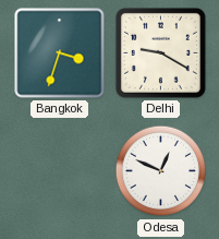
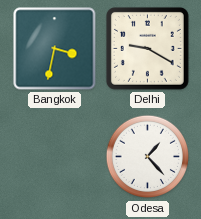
Bangkok: 3:33 -> 3:32 (55, 49)
Odesa: 12:49 -> 1:23 (148, 157)
